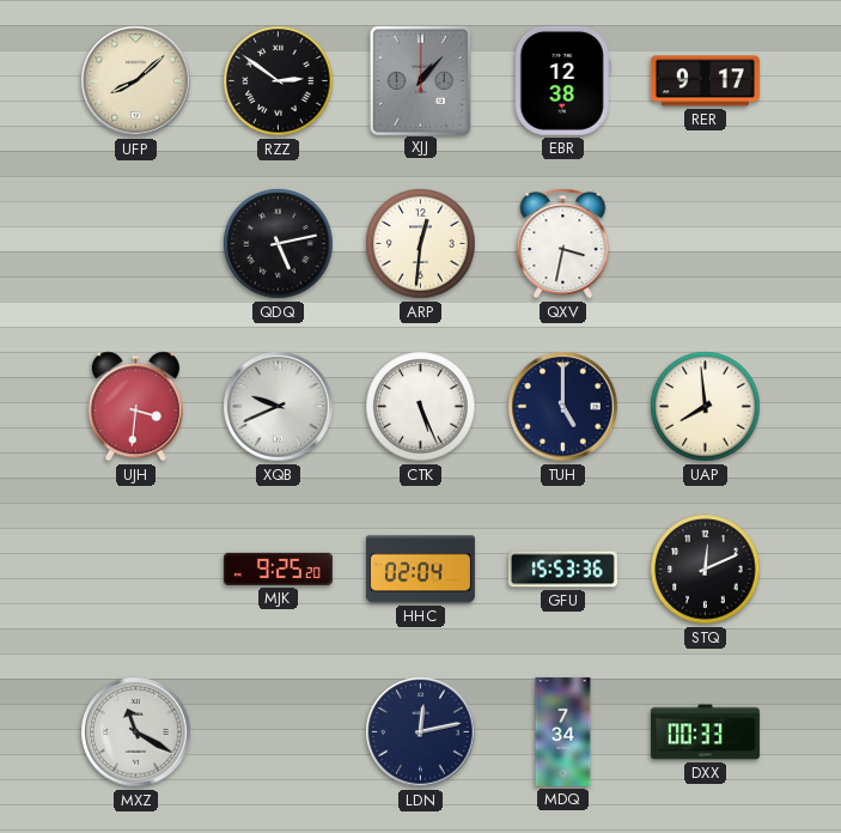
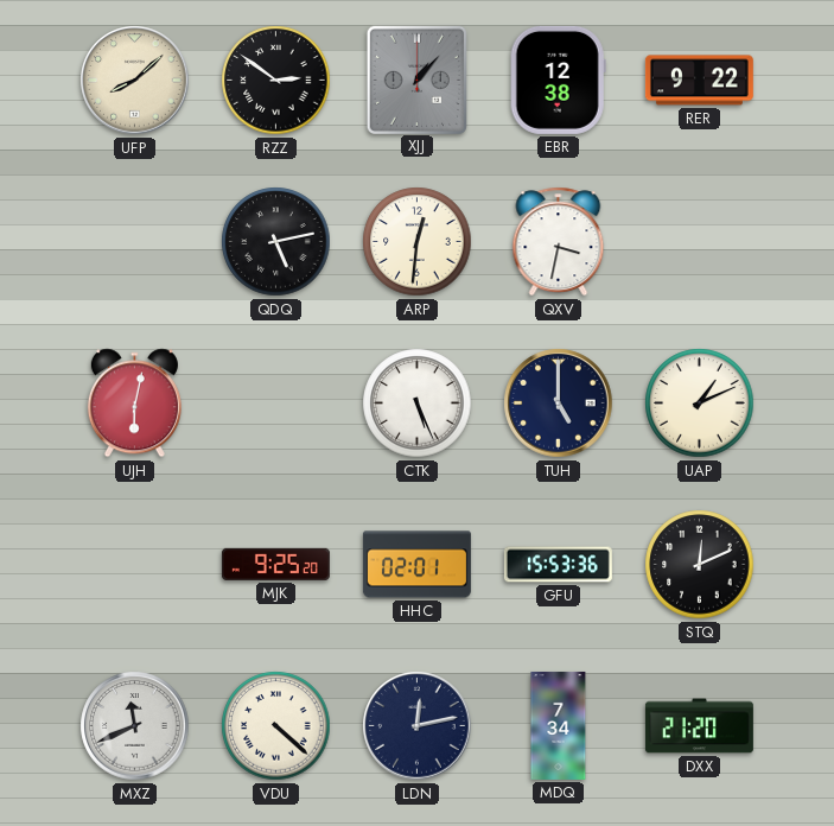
RER: 9:17 -> 9:22 (699, 81)
UJH: 3:31 -> 6:02 (134, 404)
XQB: 9:41 -> none (279, 407)
UAP: 7:59 -> 1:11 (700, 404)
HHC: 02:04 -> 02:01 (416, 565)
MXZ: 11:20 -> 11:41 (135, 726)
VDU: none -> 4:22 (276, 726)
DXX: 00:33 -> 21:20 (699, 726)
